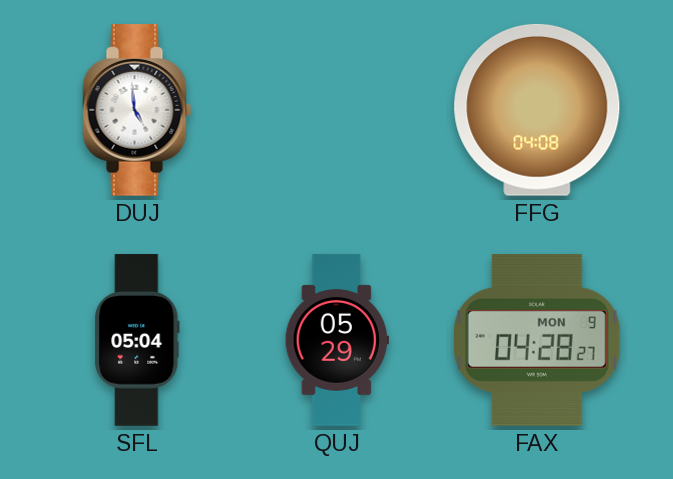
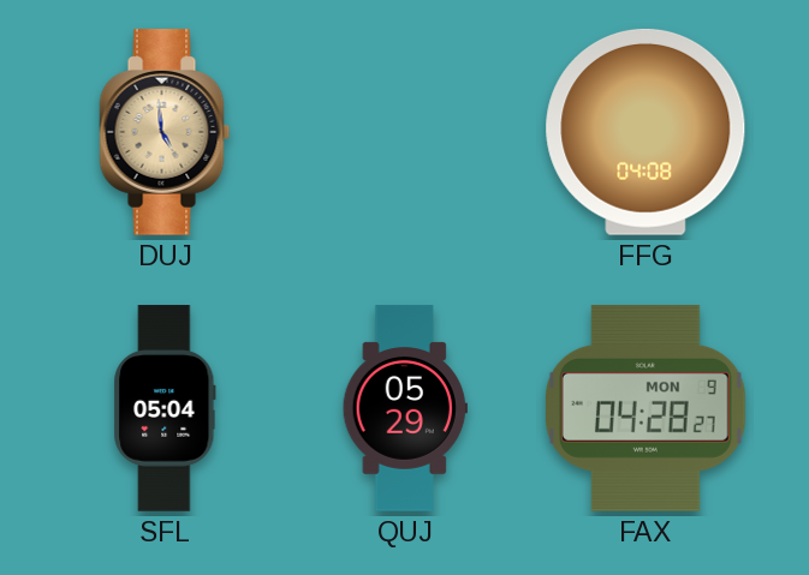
DUJ dial: white -> champagne (165, 133)
